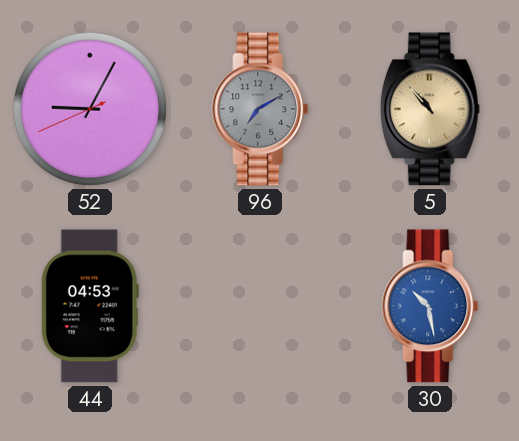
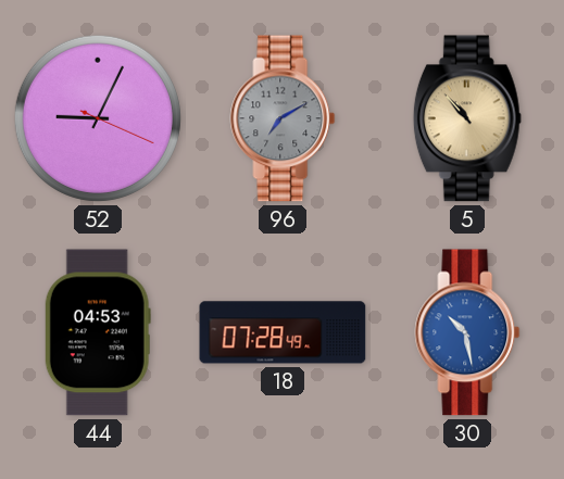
52: 9:04:41 -> 9:04:19 (98, 118)
18: none -> 07:28 (283, 332)
